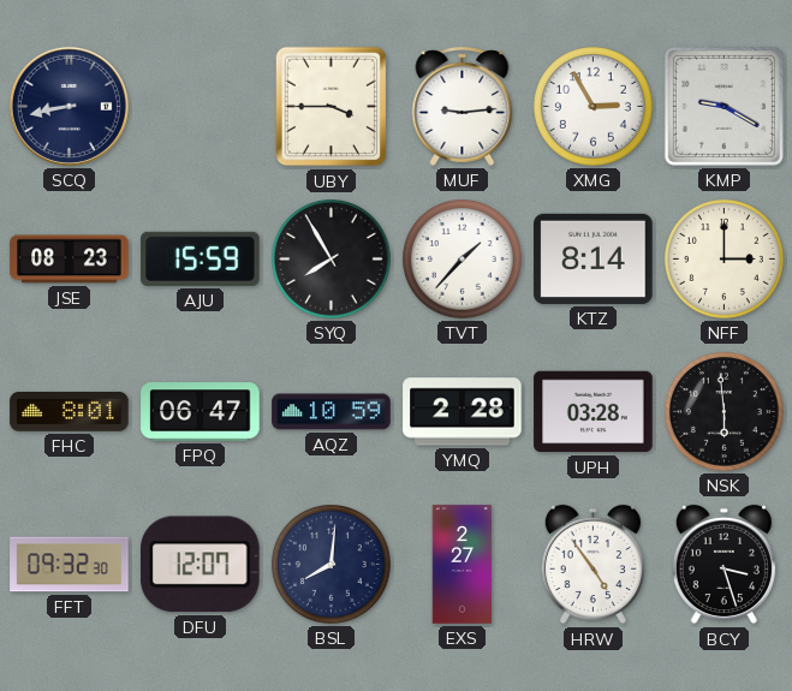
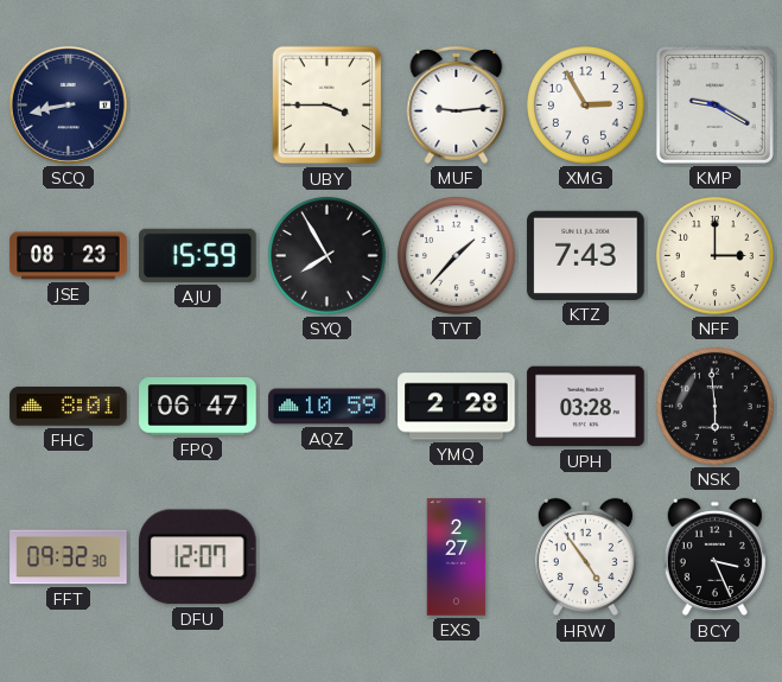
KTZ: 8:14 -> 7:43 (586, 255)
BSL: 8:01 -> none (332, 565)
BCY: 3:27 -> 3:26 (714, 557)
